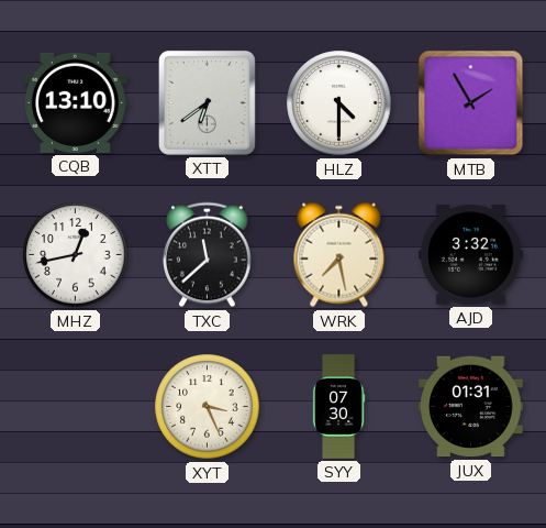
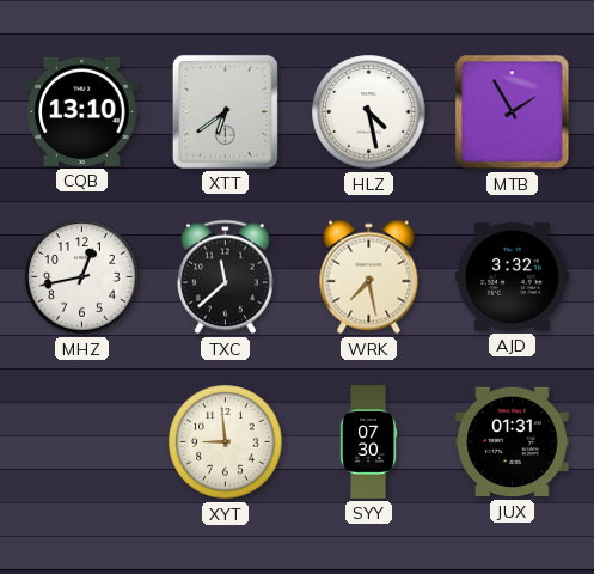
HLZ: 4:30 -> 4:28 (369, 112)
XYT: 3:26 -> 8:59 (226, 442)
